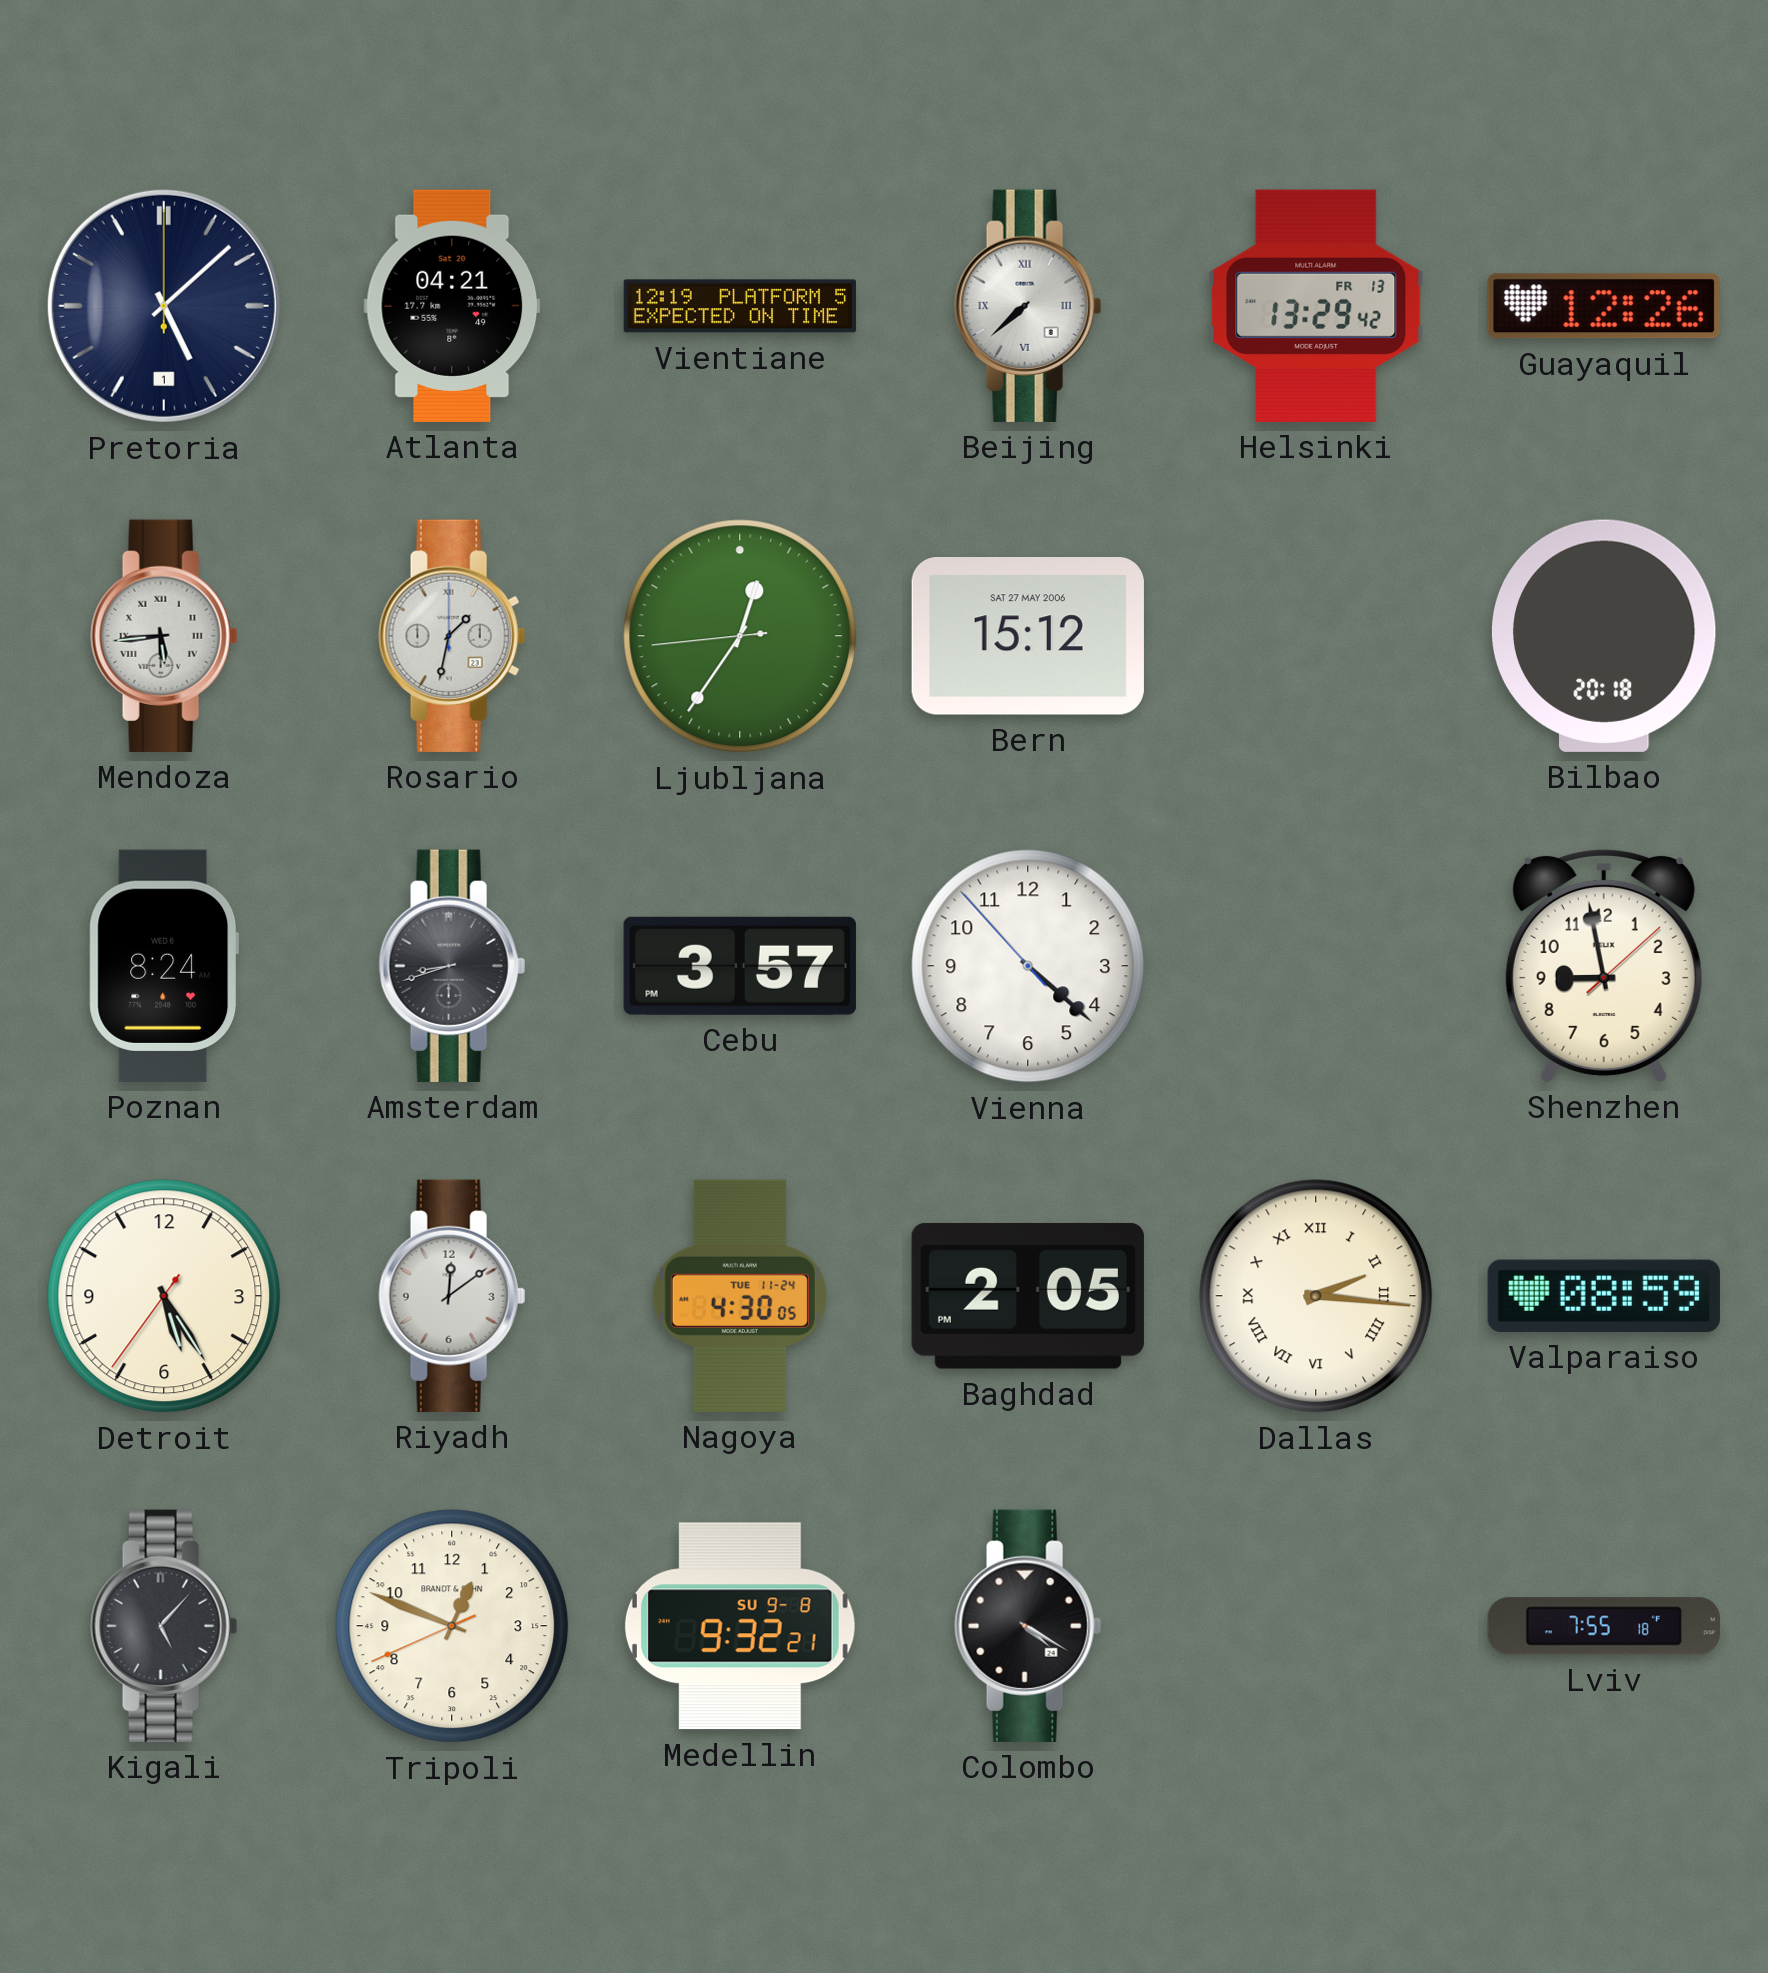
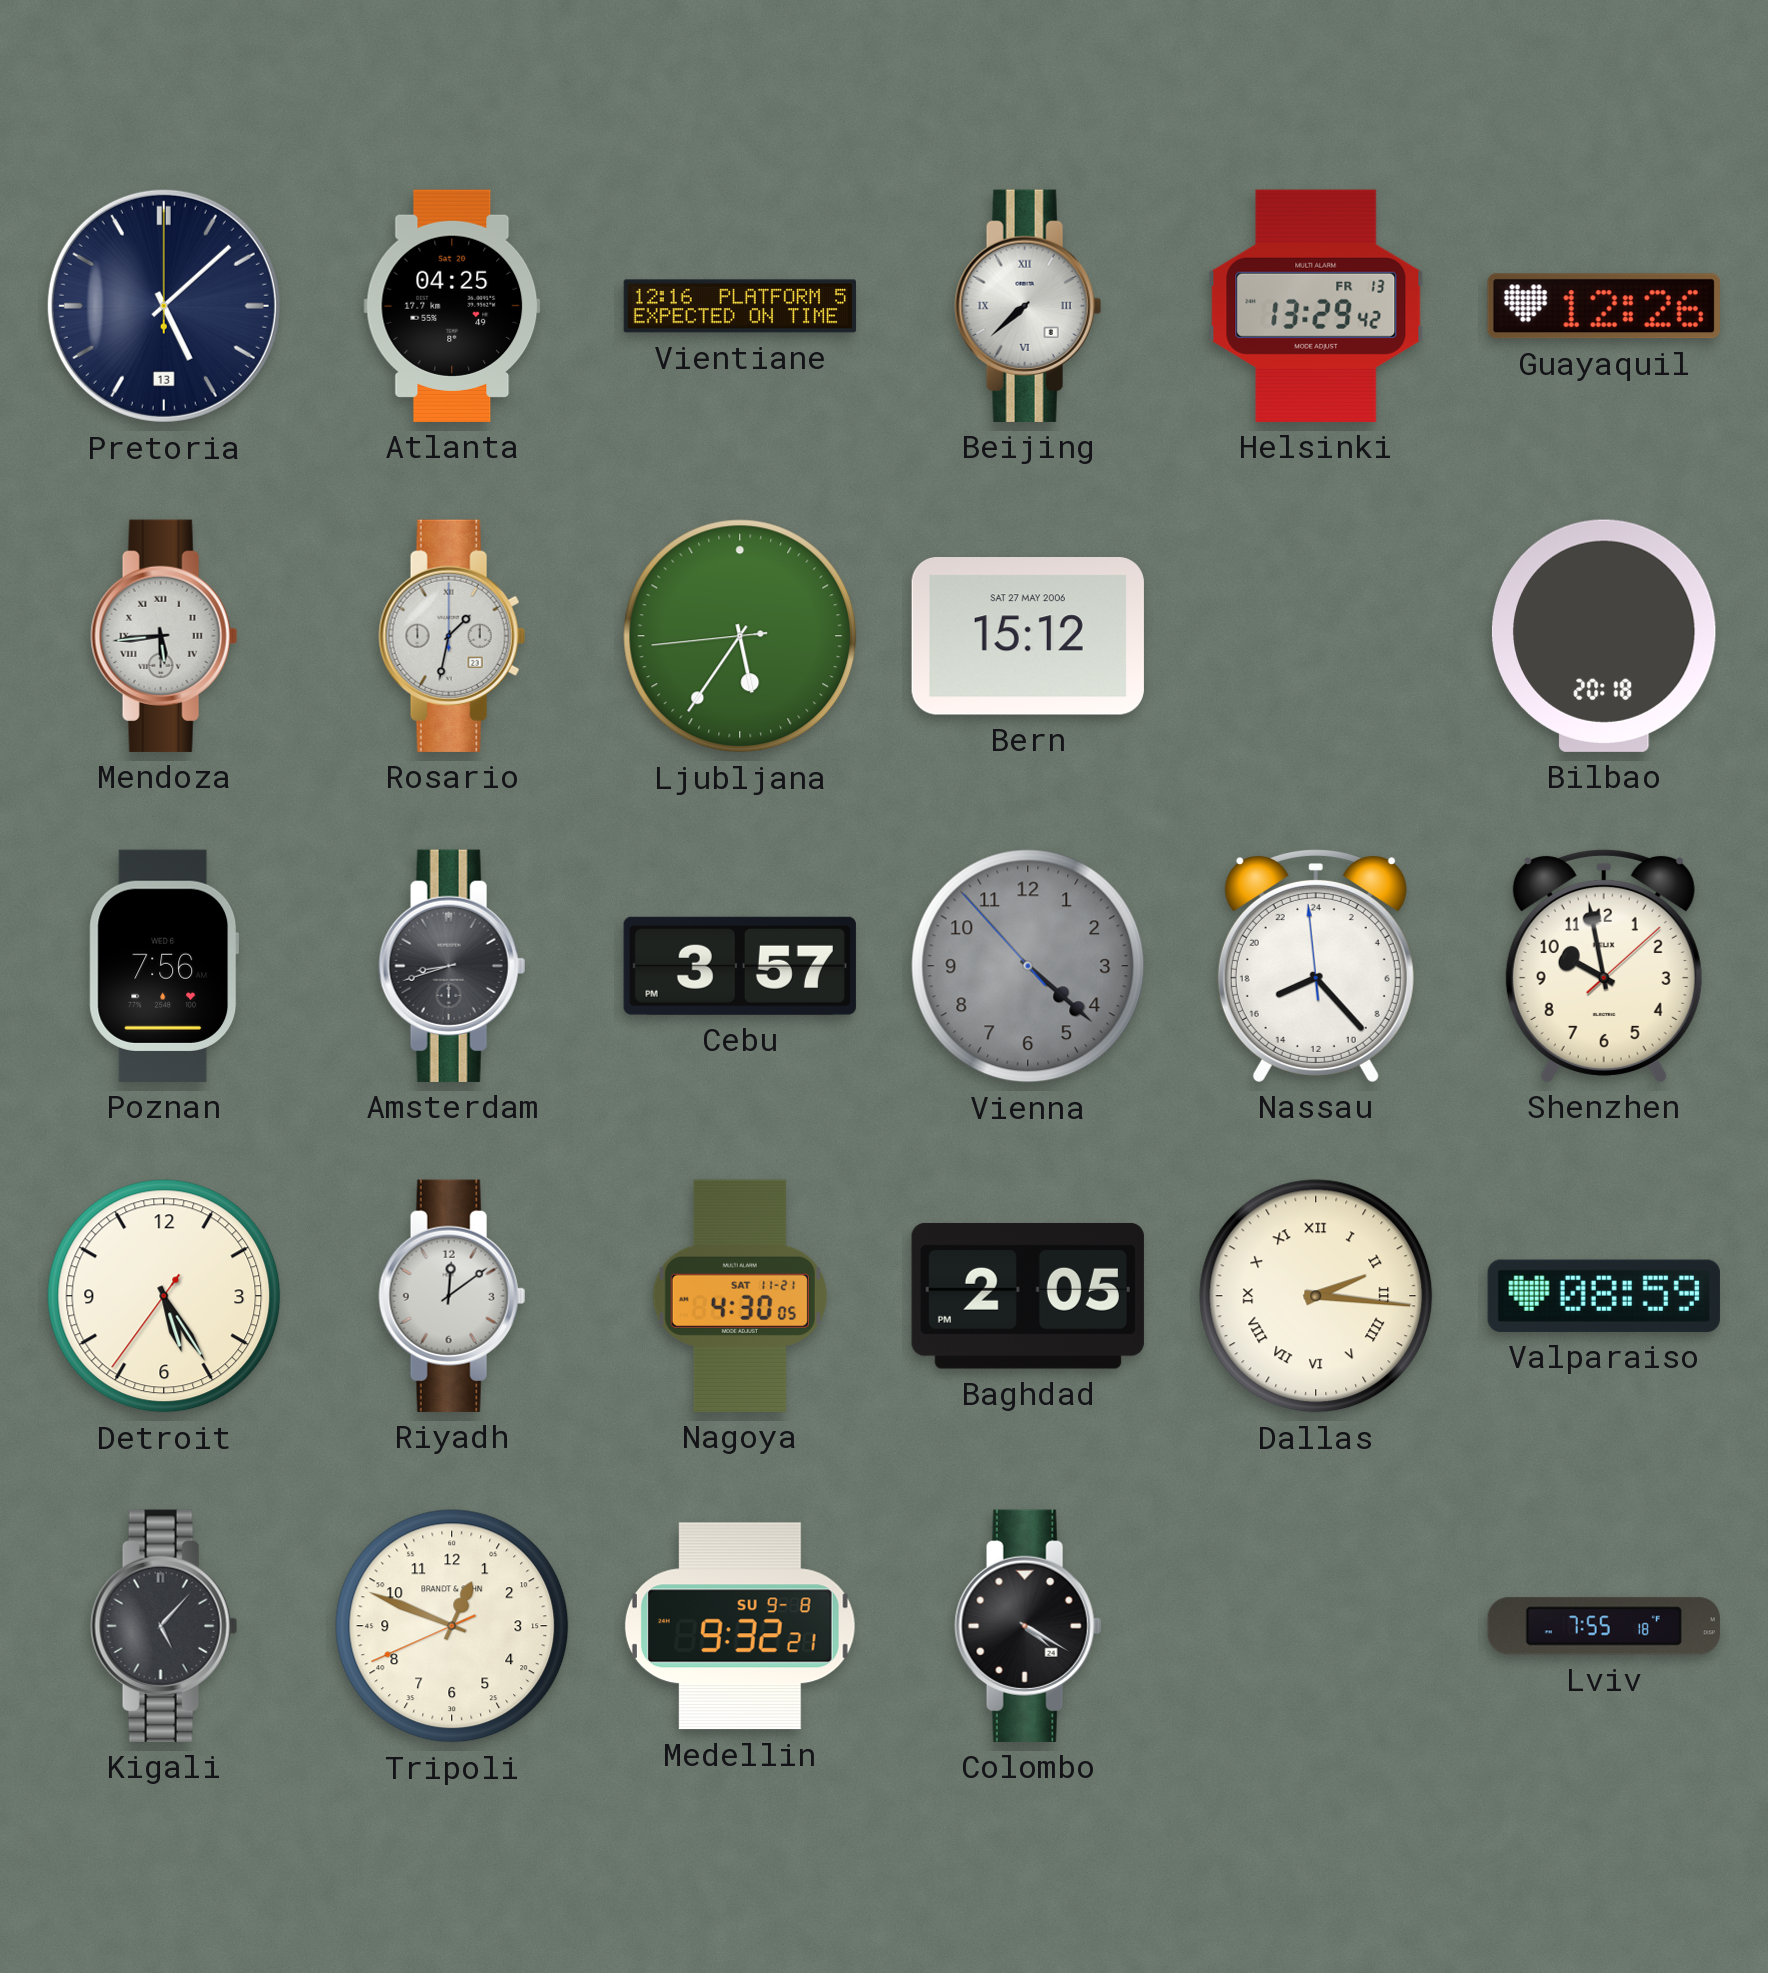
Pretoria date: 1 -> 13 (164, 306)
Atlanta: 04:21 -> 04:25 (452, 306)
Vientiane: 12:19 -> 12:16 (740, 306)
Ljubljana: 12:35 -> 5:35 (740, 636)
Poznan: 8:24 -> 7:56 (164, 966)
Vienna dial: white -> grey (1028, 966)
Nassau: none -> 16:22 (1316, 965)
Shenzhen: 8:58 -> 9:58 (1604, 965)
Nagoya date: TUE 11-24 -> SAT 11-21 (740, 1296)
